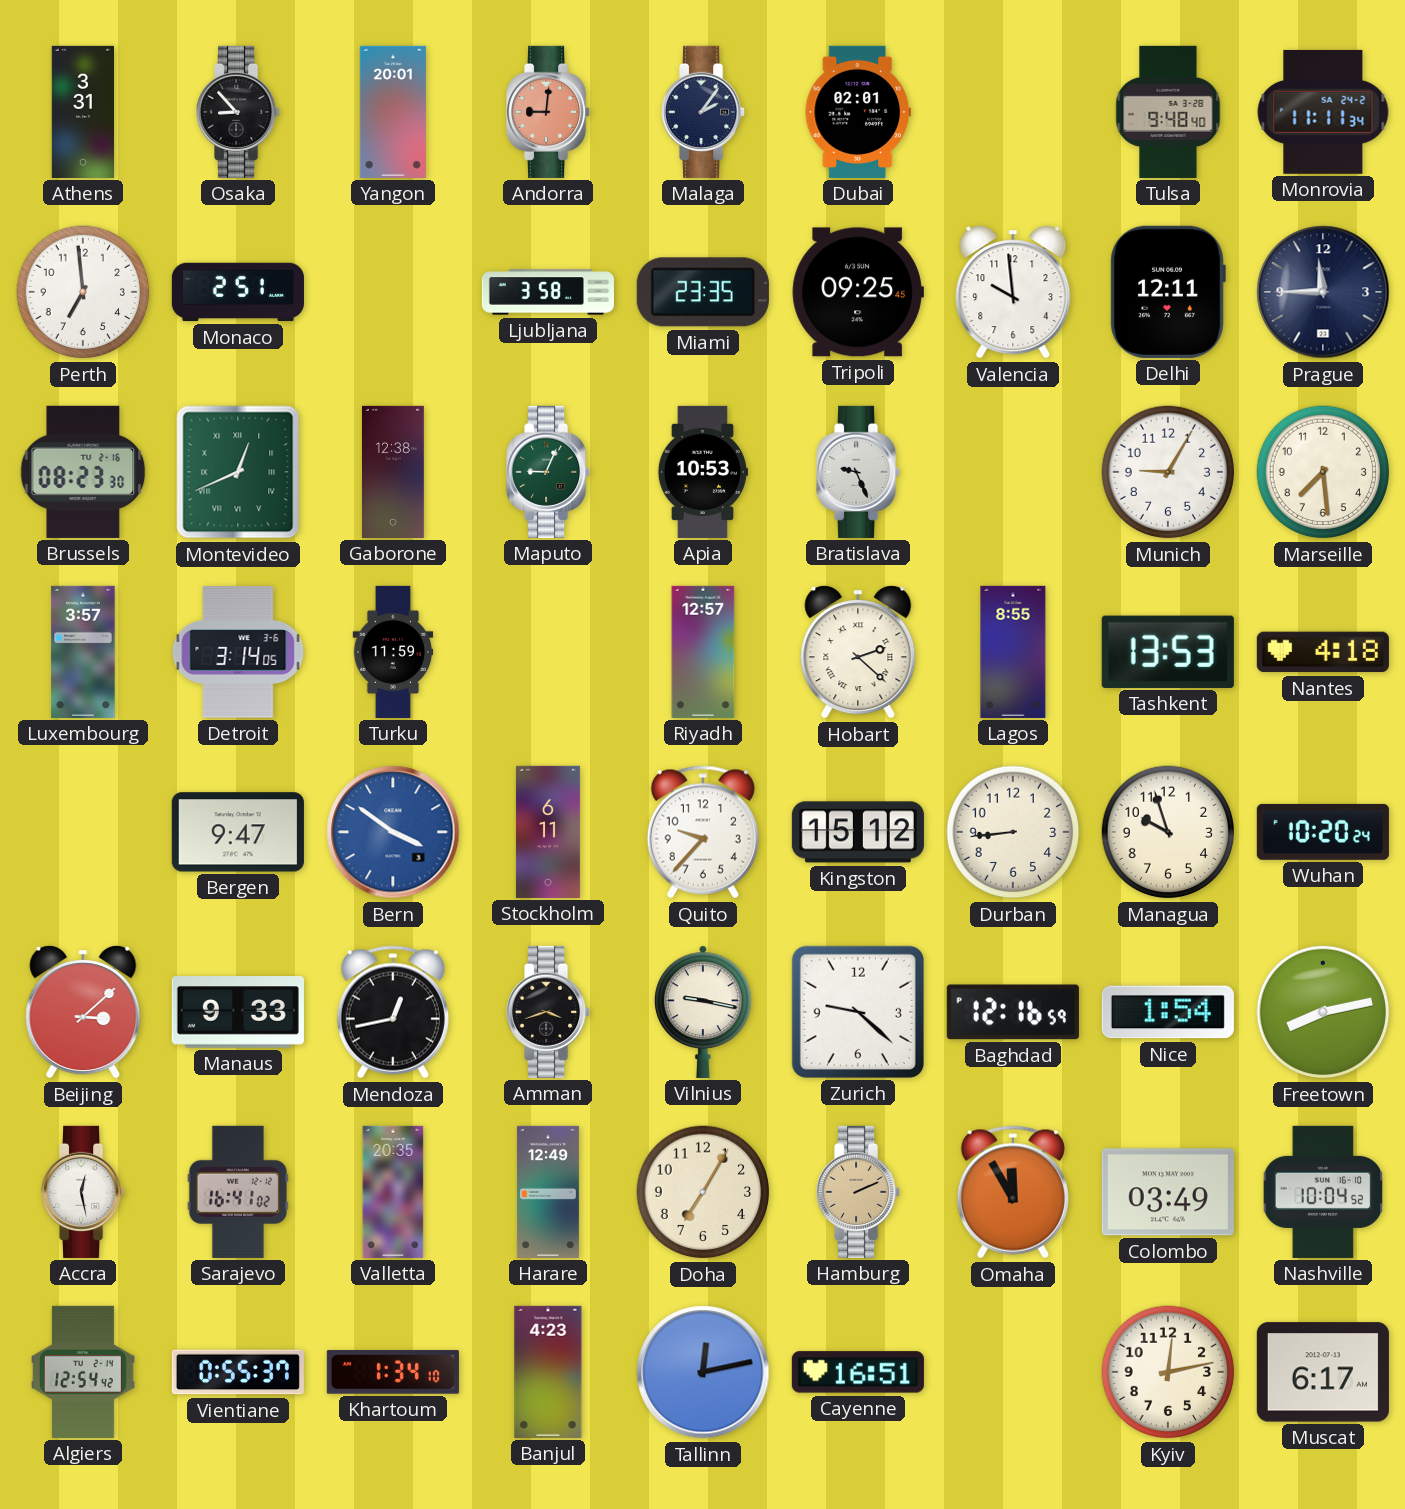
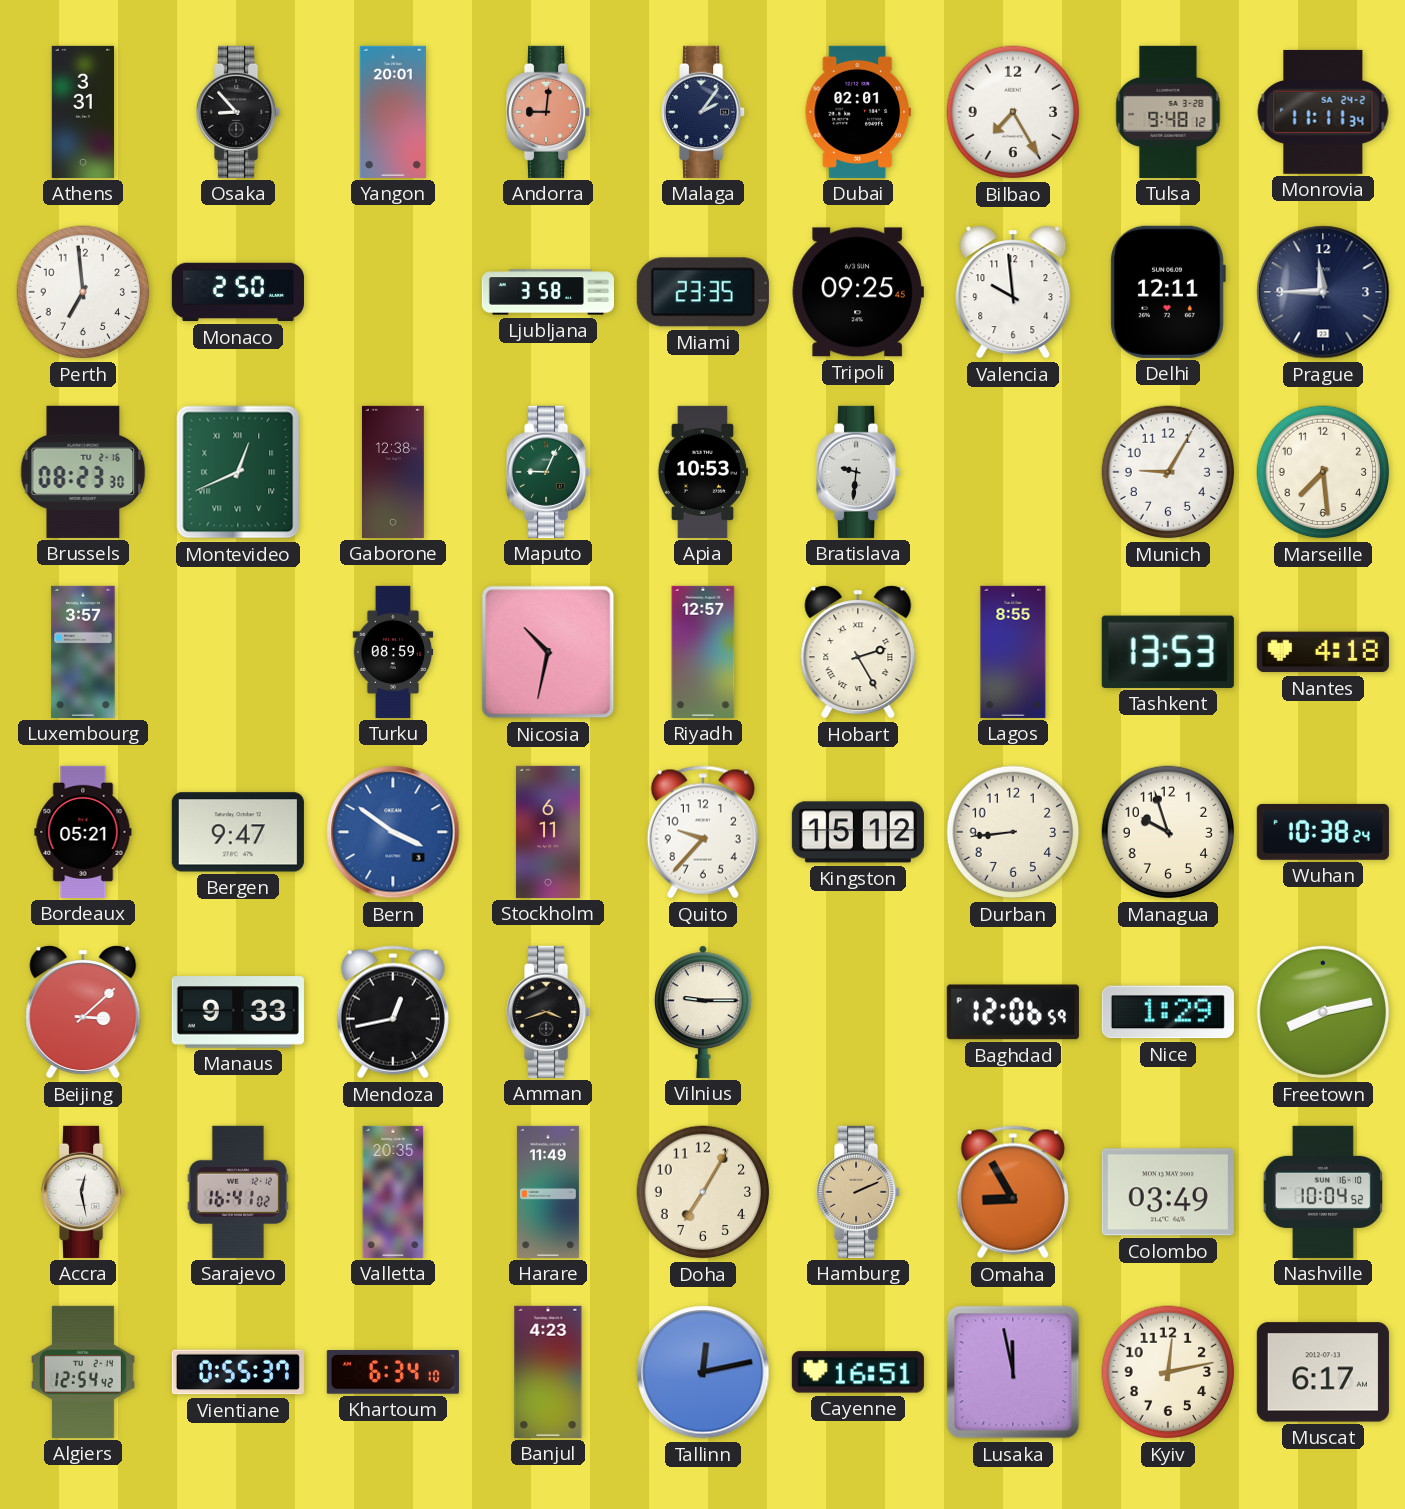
Bilbao: none -> 7:25 (1013, 112)
Tulsa: 9:48:40 -> 9:48:12 (1168, 112)
Monaco: 2:51 -> 2:50 (238, 292)
Bratislava: 9:26 -> 9:31 (859, 472)
Detroit: 3:14 -> none (238, 652)
Turku: 11:59 -> 08:59 (393, 652)
Nicosia: none -> 10:32 (548, 652)
Hobart: 2:22 -> 2:25 (858, 652)
Bordeaux: none -> 05:21 (83, 832)
Wuhan: 10:20 -> 10:38 (1323, 832)
Vilnius: 9:17 -> 9:15 (703, 1012)
Zurich: 9:22 -> none (858, 1012)
Baghdad: 12:16 -> 12:06 (1013, 1012)
Nice: 1:54 -> 1:29 (1168, 1012)
Harare: 12:49 -> 11:49 (548, 1192)
Omaha: 11:55 -> 8:55 (1013, 1192)
Khartoum: 1:34 -> 6:34 (393, 1372)
Lusaka: none -> 11:58 (1013, 1372)
